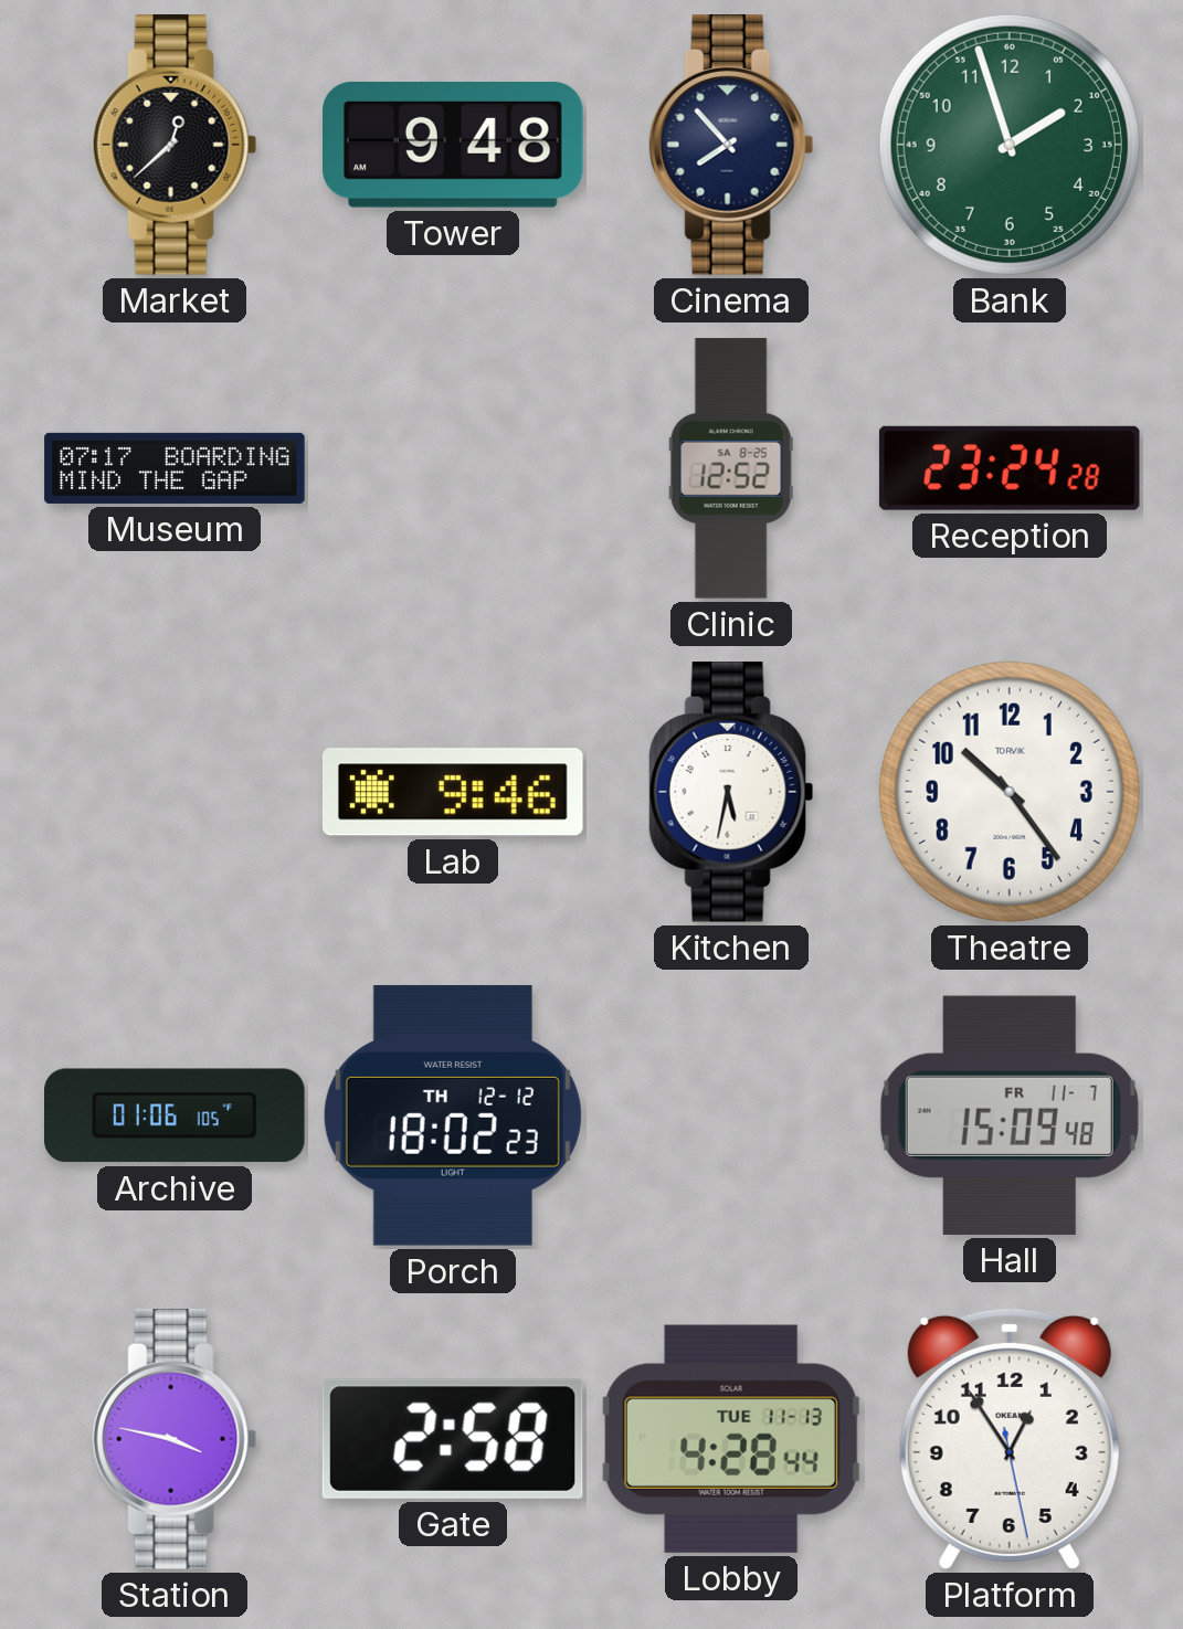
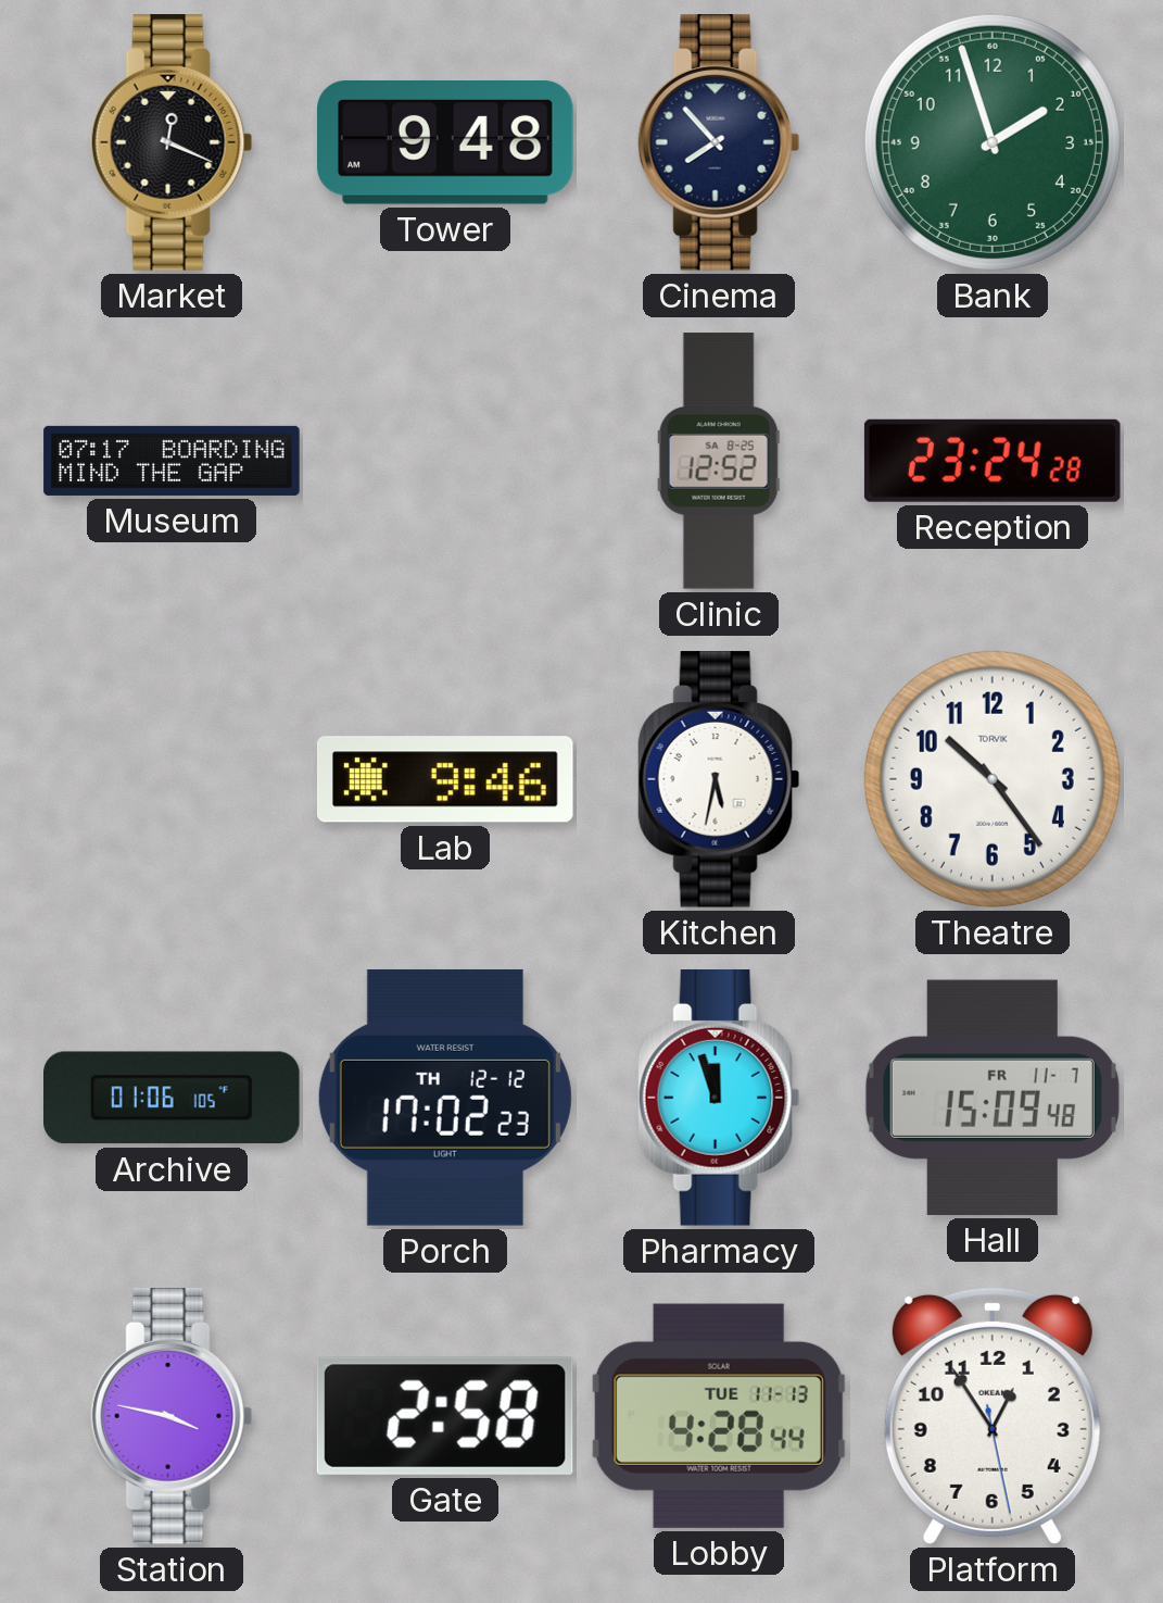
Market: 12:38 -> 12:19 (172, 143)
Porch: 18:02 -> 17:02 (445, 1098)
Pharmacy: none -> 11:57 (719, 1099)
